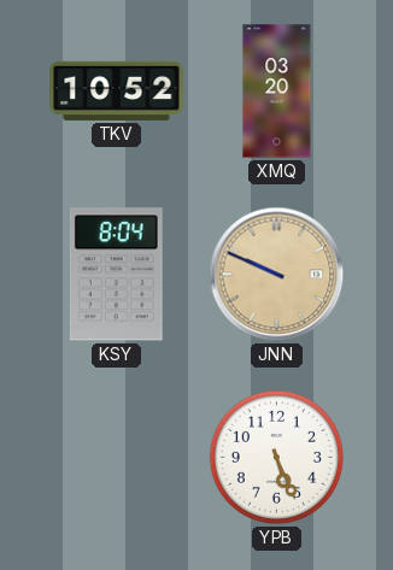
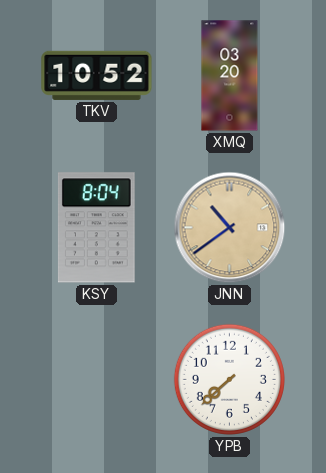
JNN: 9:49 -> 10:39 (230, 228)
YPB: 5:26 -> 7:38 (229, 379)
